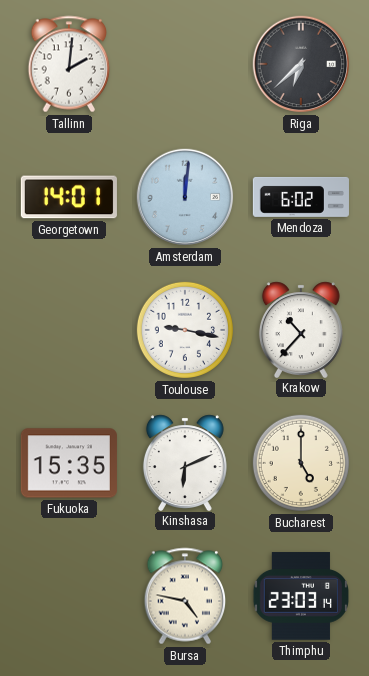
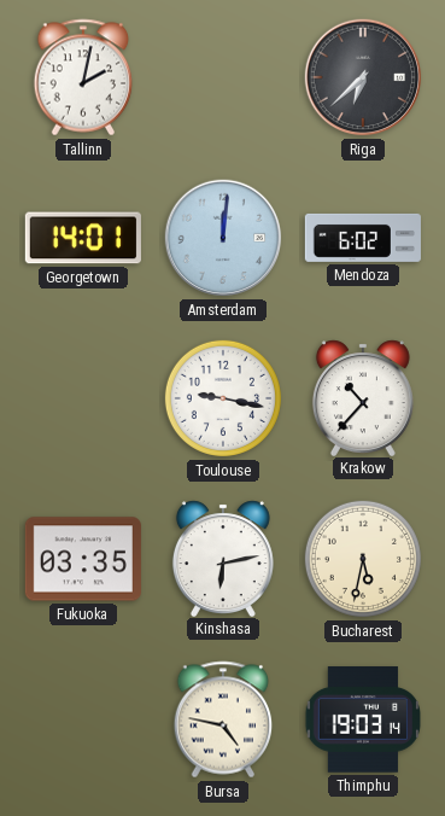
Tallinn: 2:01 -> 2:02 (83, 77)
Fukuoka: 15:35 -> 03:35 (83, 559)
Kinshasa: 6:11 -> 6:13 (223, 558)
Bucharest: 5:00 -> 5:32 (363, 559)
Thimphu: 23:03 -> 19:03 (362, 719)
